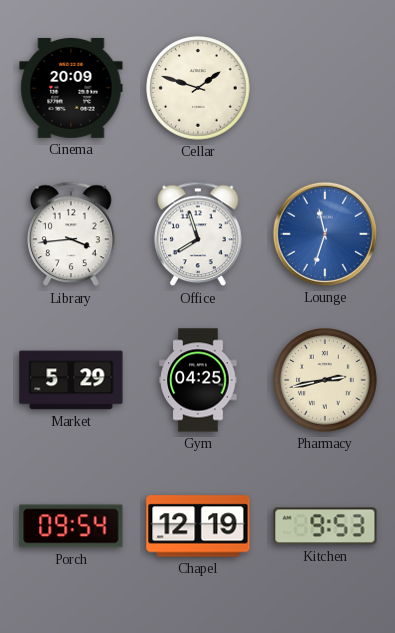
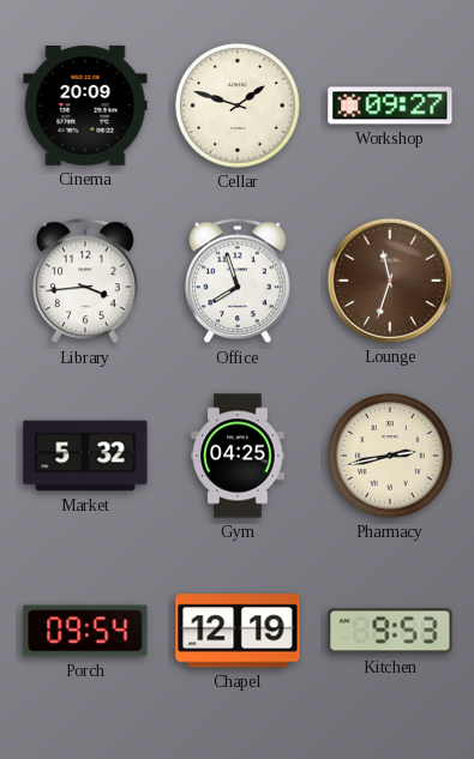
Workshop: none -> 09:27 (390, 106)
Lounge dial: blue -> brown (390, 281)
Market: 5:29 -> 5:32 (85, 456)
